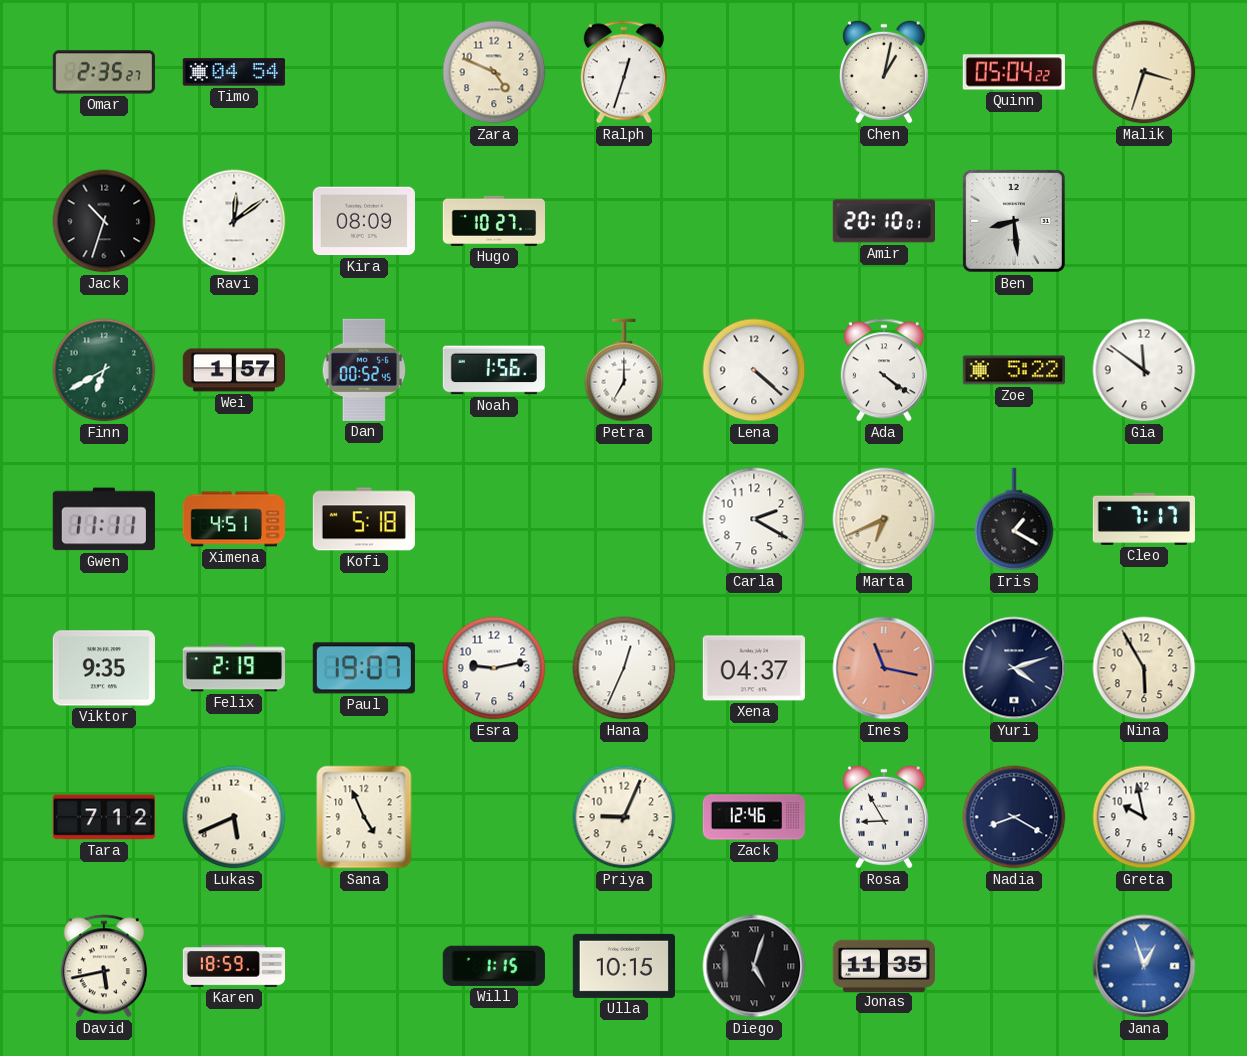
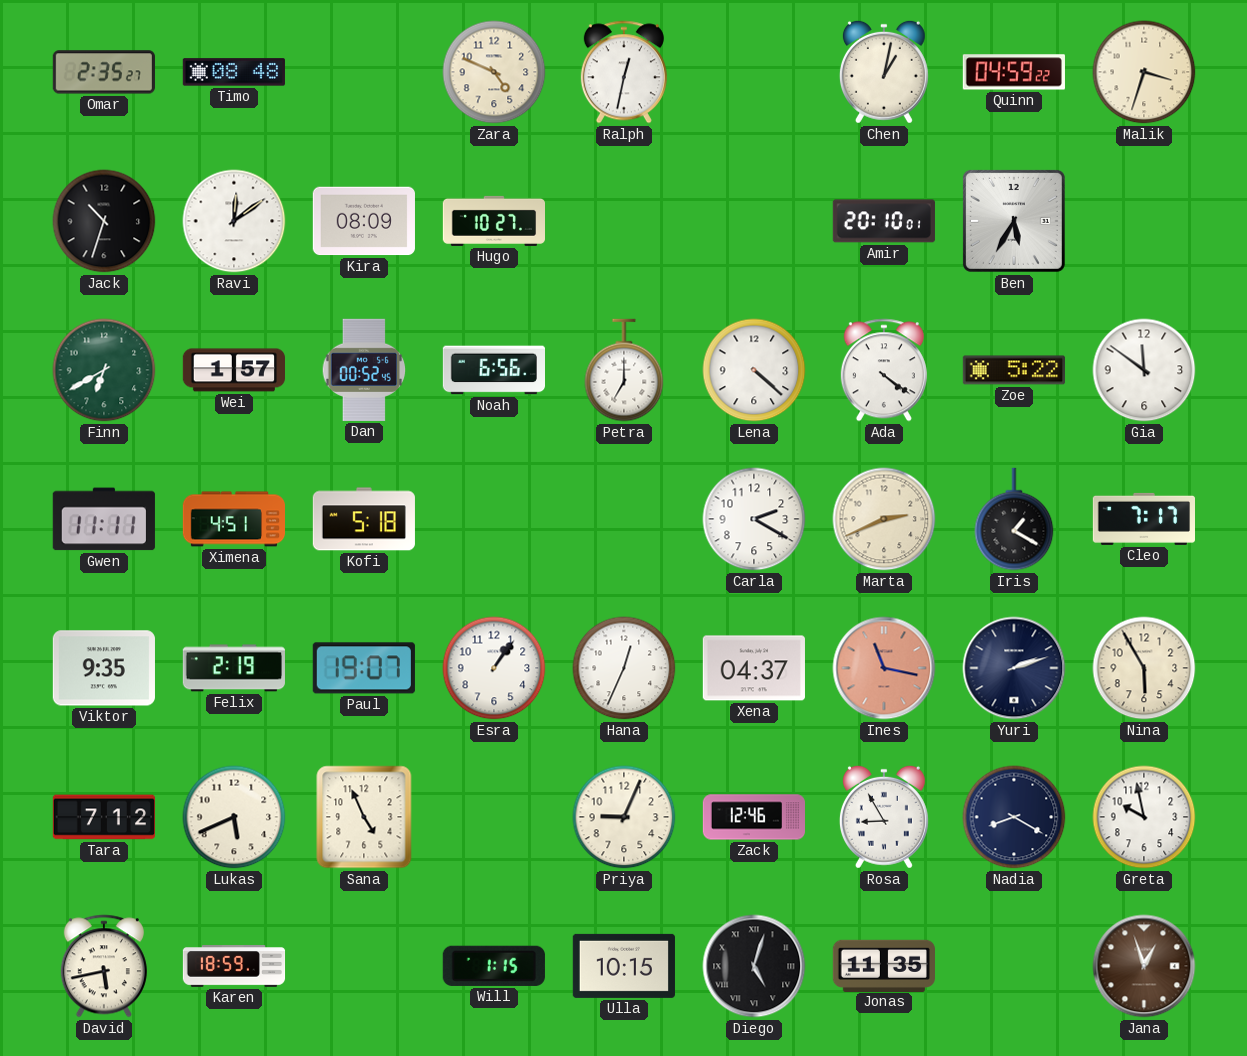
Timo: 04:54 -> 08:48 (234, 72)
Ralph: 12:33 -> 12:32 (624, 72)
Quinn: 05:04 -> 04:59 (1014, 72)
Ben: 8:29 -> 5:35 (1014, 221)
Noah: 1:56 -> 6:56 (493, 370)
Marta: 6:41 -> 2:41 (884, 519)
Esra: 9:13 -> 1:06 (494, 668)
Yuri: 4:12 -> 2:12 (1014, 668)
Jana dial: blue -> brown (1144, 966)
